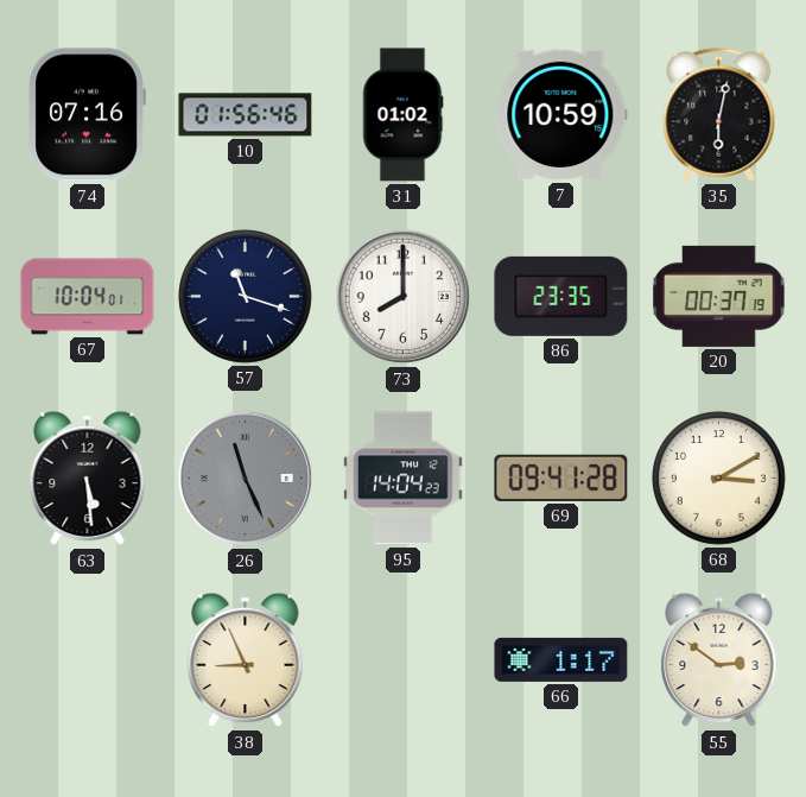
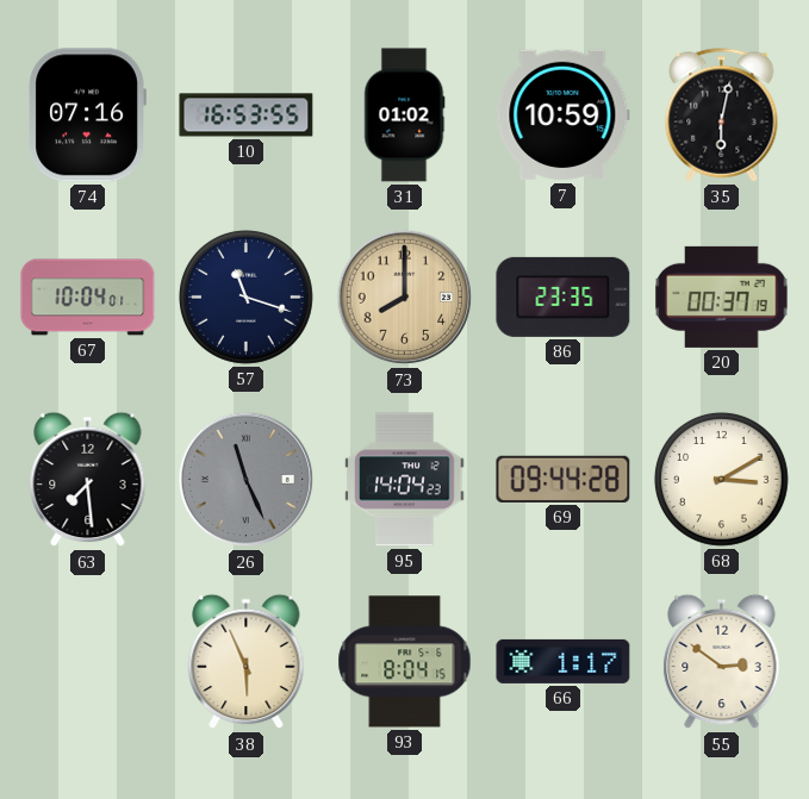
10: 01:56 -> 16:53 (247, 116)
73 dial: white -> champagne (405, 298)
63: 5:29 -> 7:29 (88, 480)
69: 09:41 -> 09:44 (564, 479)
38: 8:56 -> 5:56 (247, 662)
93: none -> 8:04 (405, 662)
